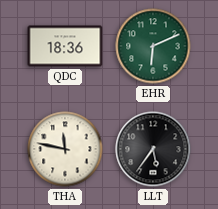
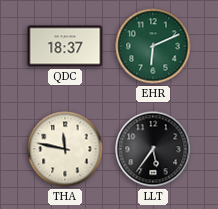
QDC: 18:36 -> 18:37 (65, 46)
